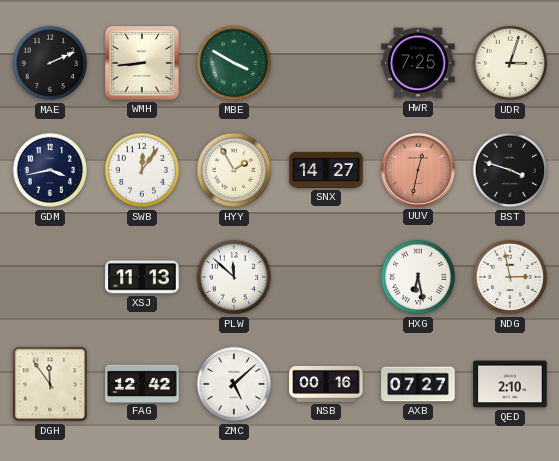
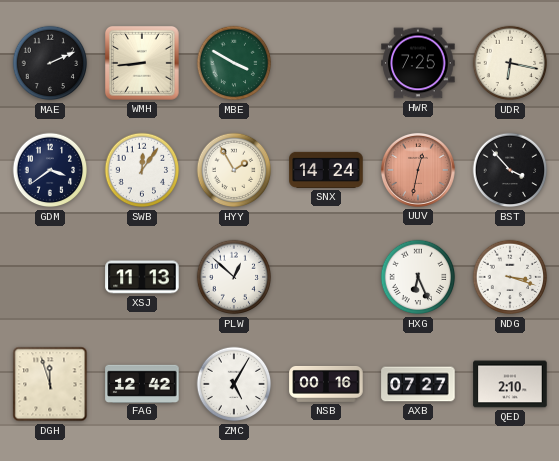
UDR: 3:03 -> 6:17 (510, 63)
GDM: 3:43 -> 3:39 (50, 170)
SNX: 14:27 -> 14:24 (326, 170)
BST: 3:48 -> 3:53 (510, 170)
PLW: 11:52 -> 12:52 (234, 277)
HXG: 6:28 -> 6:26 (418, 277)
NDG: 2:58 -> 3:18 (510, 277)
DGH: 11:54 -> 11:57 (50, 384)
ZMC: 5:08 -> 5:05 (234, 384)
